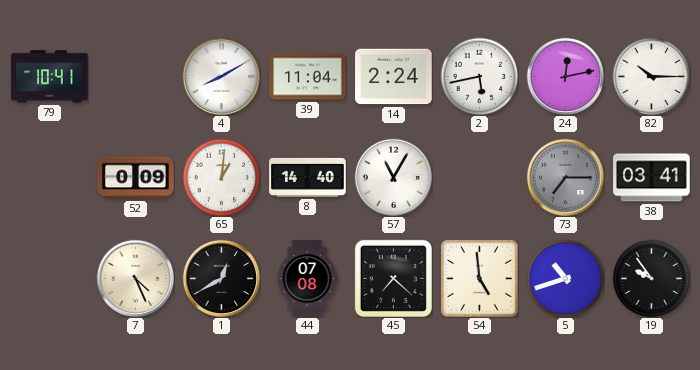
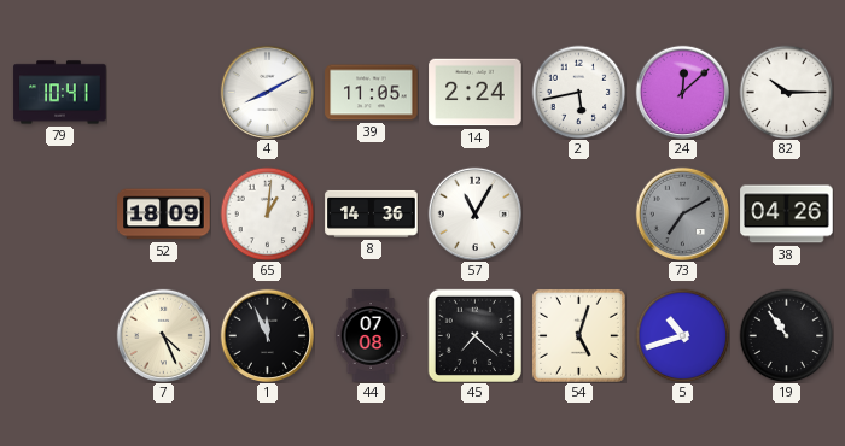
39: 11:04 -> 11:05 (372, 93)
24: 12:13 -> 12:08 (682, 92)
52: 0:09 -> 18:09 (164, 215)
8: 14:40 -> 14:36 (372, 213)
73: 7:15 -> 7:10 (682, 213)
38: 03:41 -> 04:26 (787, 215)
1: 12:40 -> 11:56 (267, 335)
54: 4:59 -> 5:03 (578, 335)
19: 9:54 -> 10:54 (786, 335)
